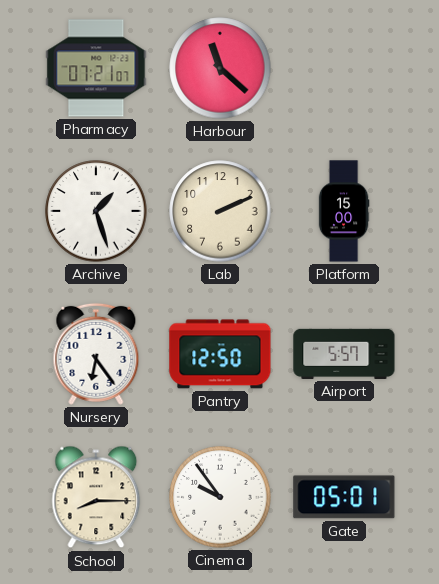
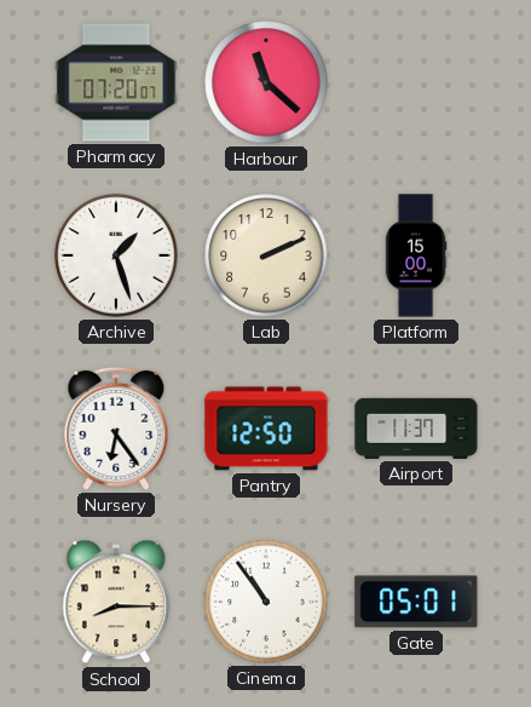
Pharmacy: 07:21 -> 07:20 (116, 82)
Airport: 5:57 -> 11:37 (416, 429)
Cinema: 9:54 -> 10:54 (266, 602)
